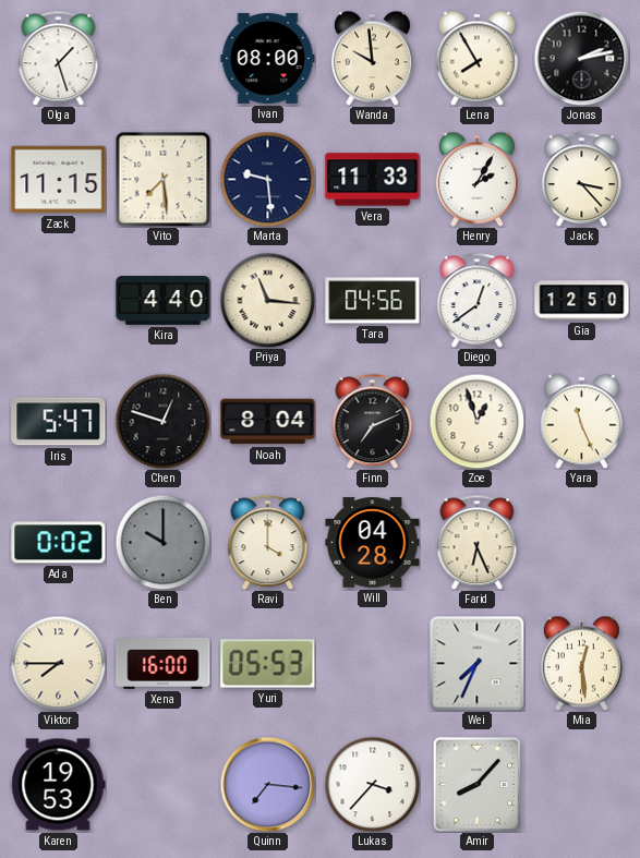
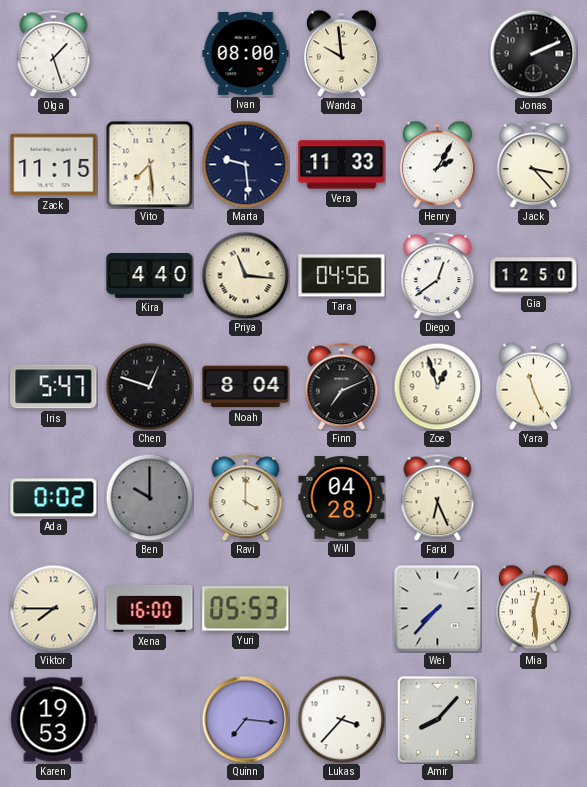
Lena: 7:55 -> none (476, 58)
Jonas: 2:13 -> 2:11 (533, 53)
Wei: 7:34 -> 7:37 (437, 608)
